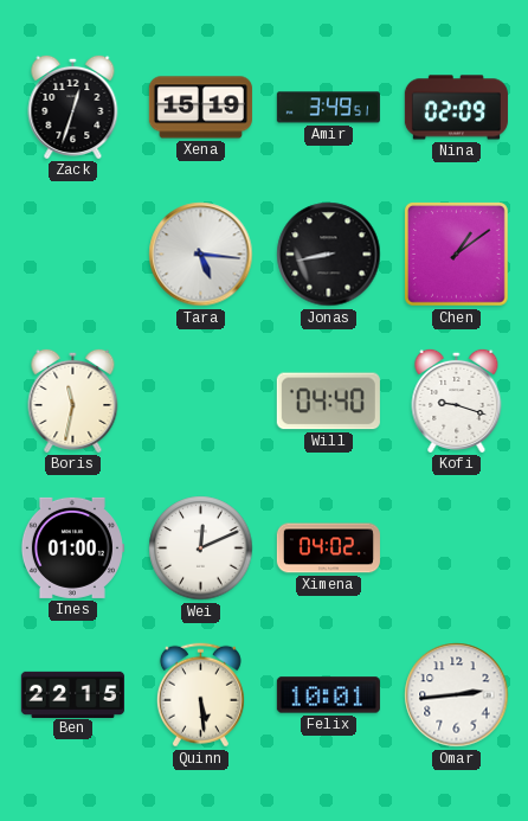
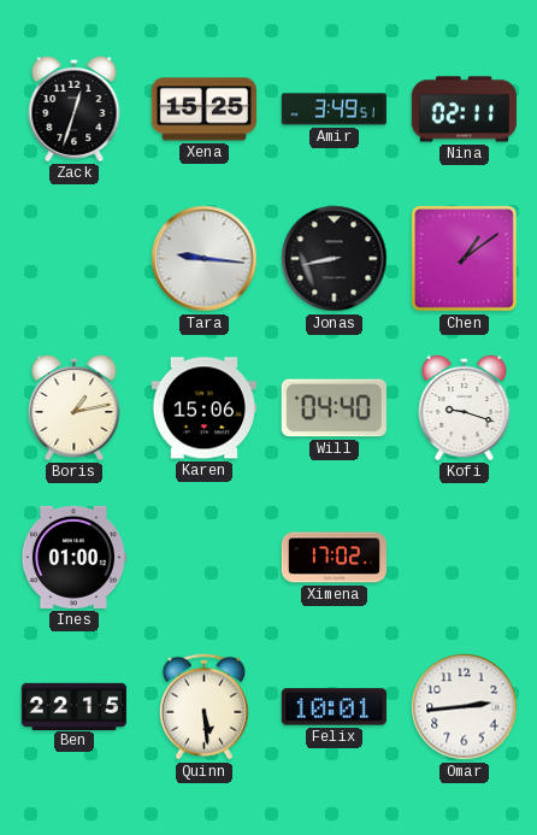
Xena: 15:19 -> 15:25 (203, 110)
Nina: 02:09 -> 02:11 (464, 110)
Tara: 5:16 -> 9:16 (205, 259)
Boris: 11:32 -> 1:13 (75, 407)
Karen: none -> 15:06 (203, 408)
Wei: 12:11 -> none (201, 549)
Ximena: 04:02 -> 17:02 (334, 558)
